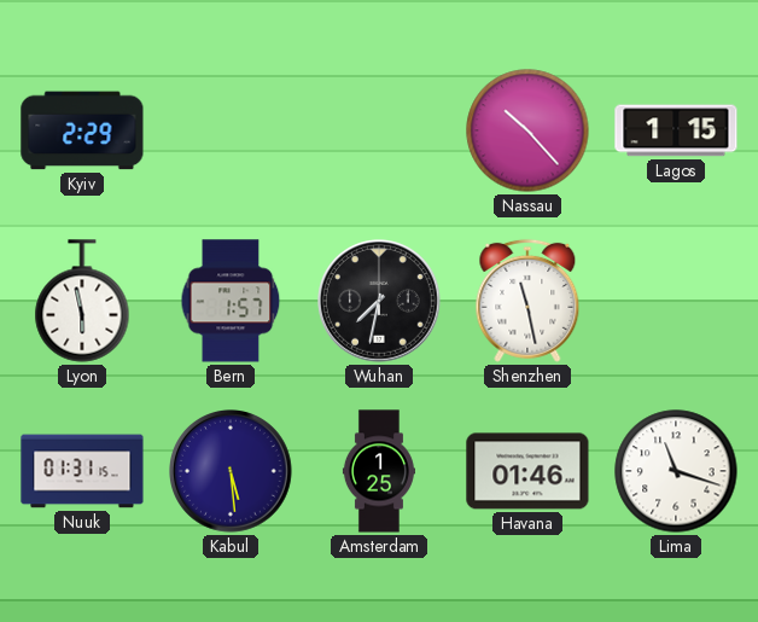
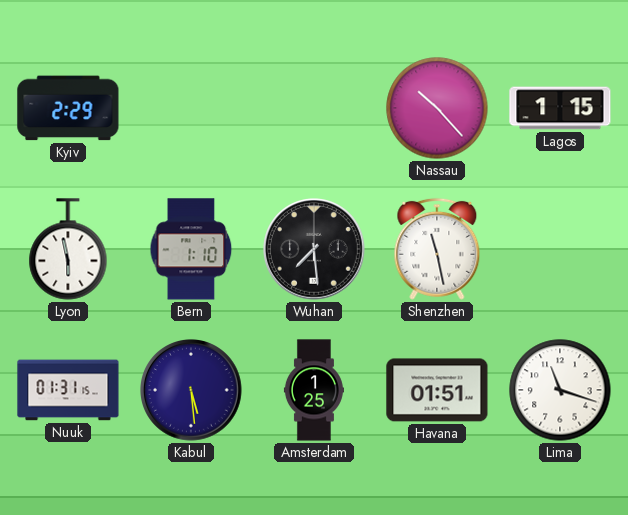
Bern: 1:57 -> 1:10 (191, 249)
Wuhan: 7:32 -> 7:29 (315, 250)
Havana: 01:46 -> 01:51 (437, 390)
